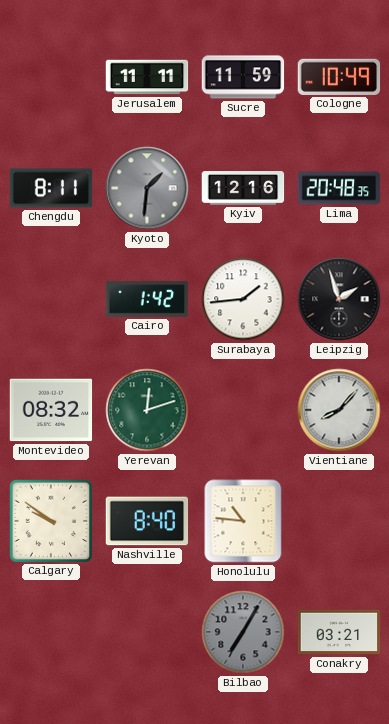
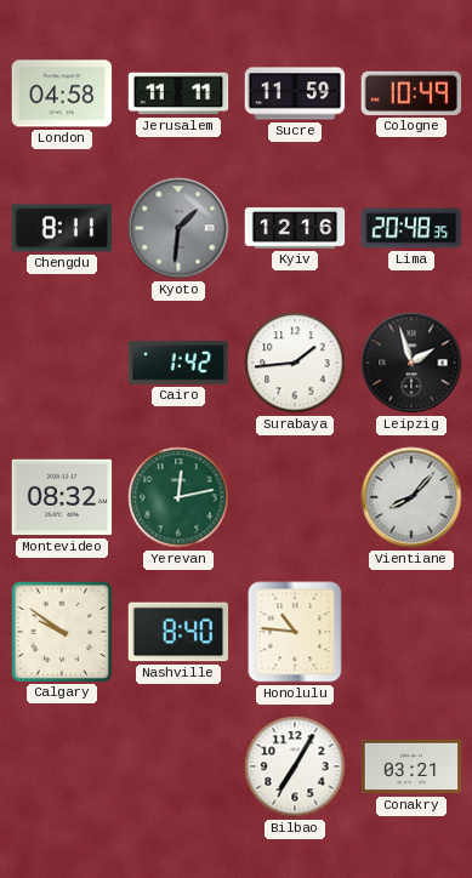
London: none -> 04:58 (62, 93)
Yerevan: 12:12 -> 12:13 (178, 497)
Bilbao dial: grey -> white (295, 766)
